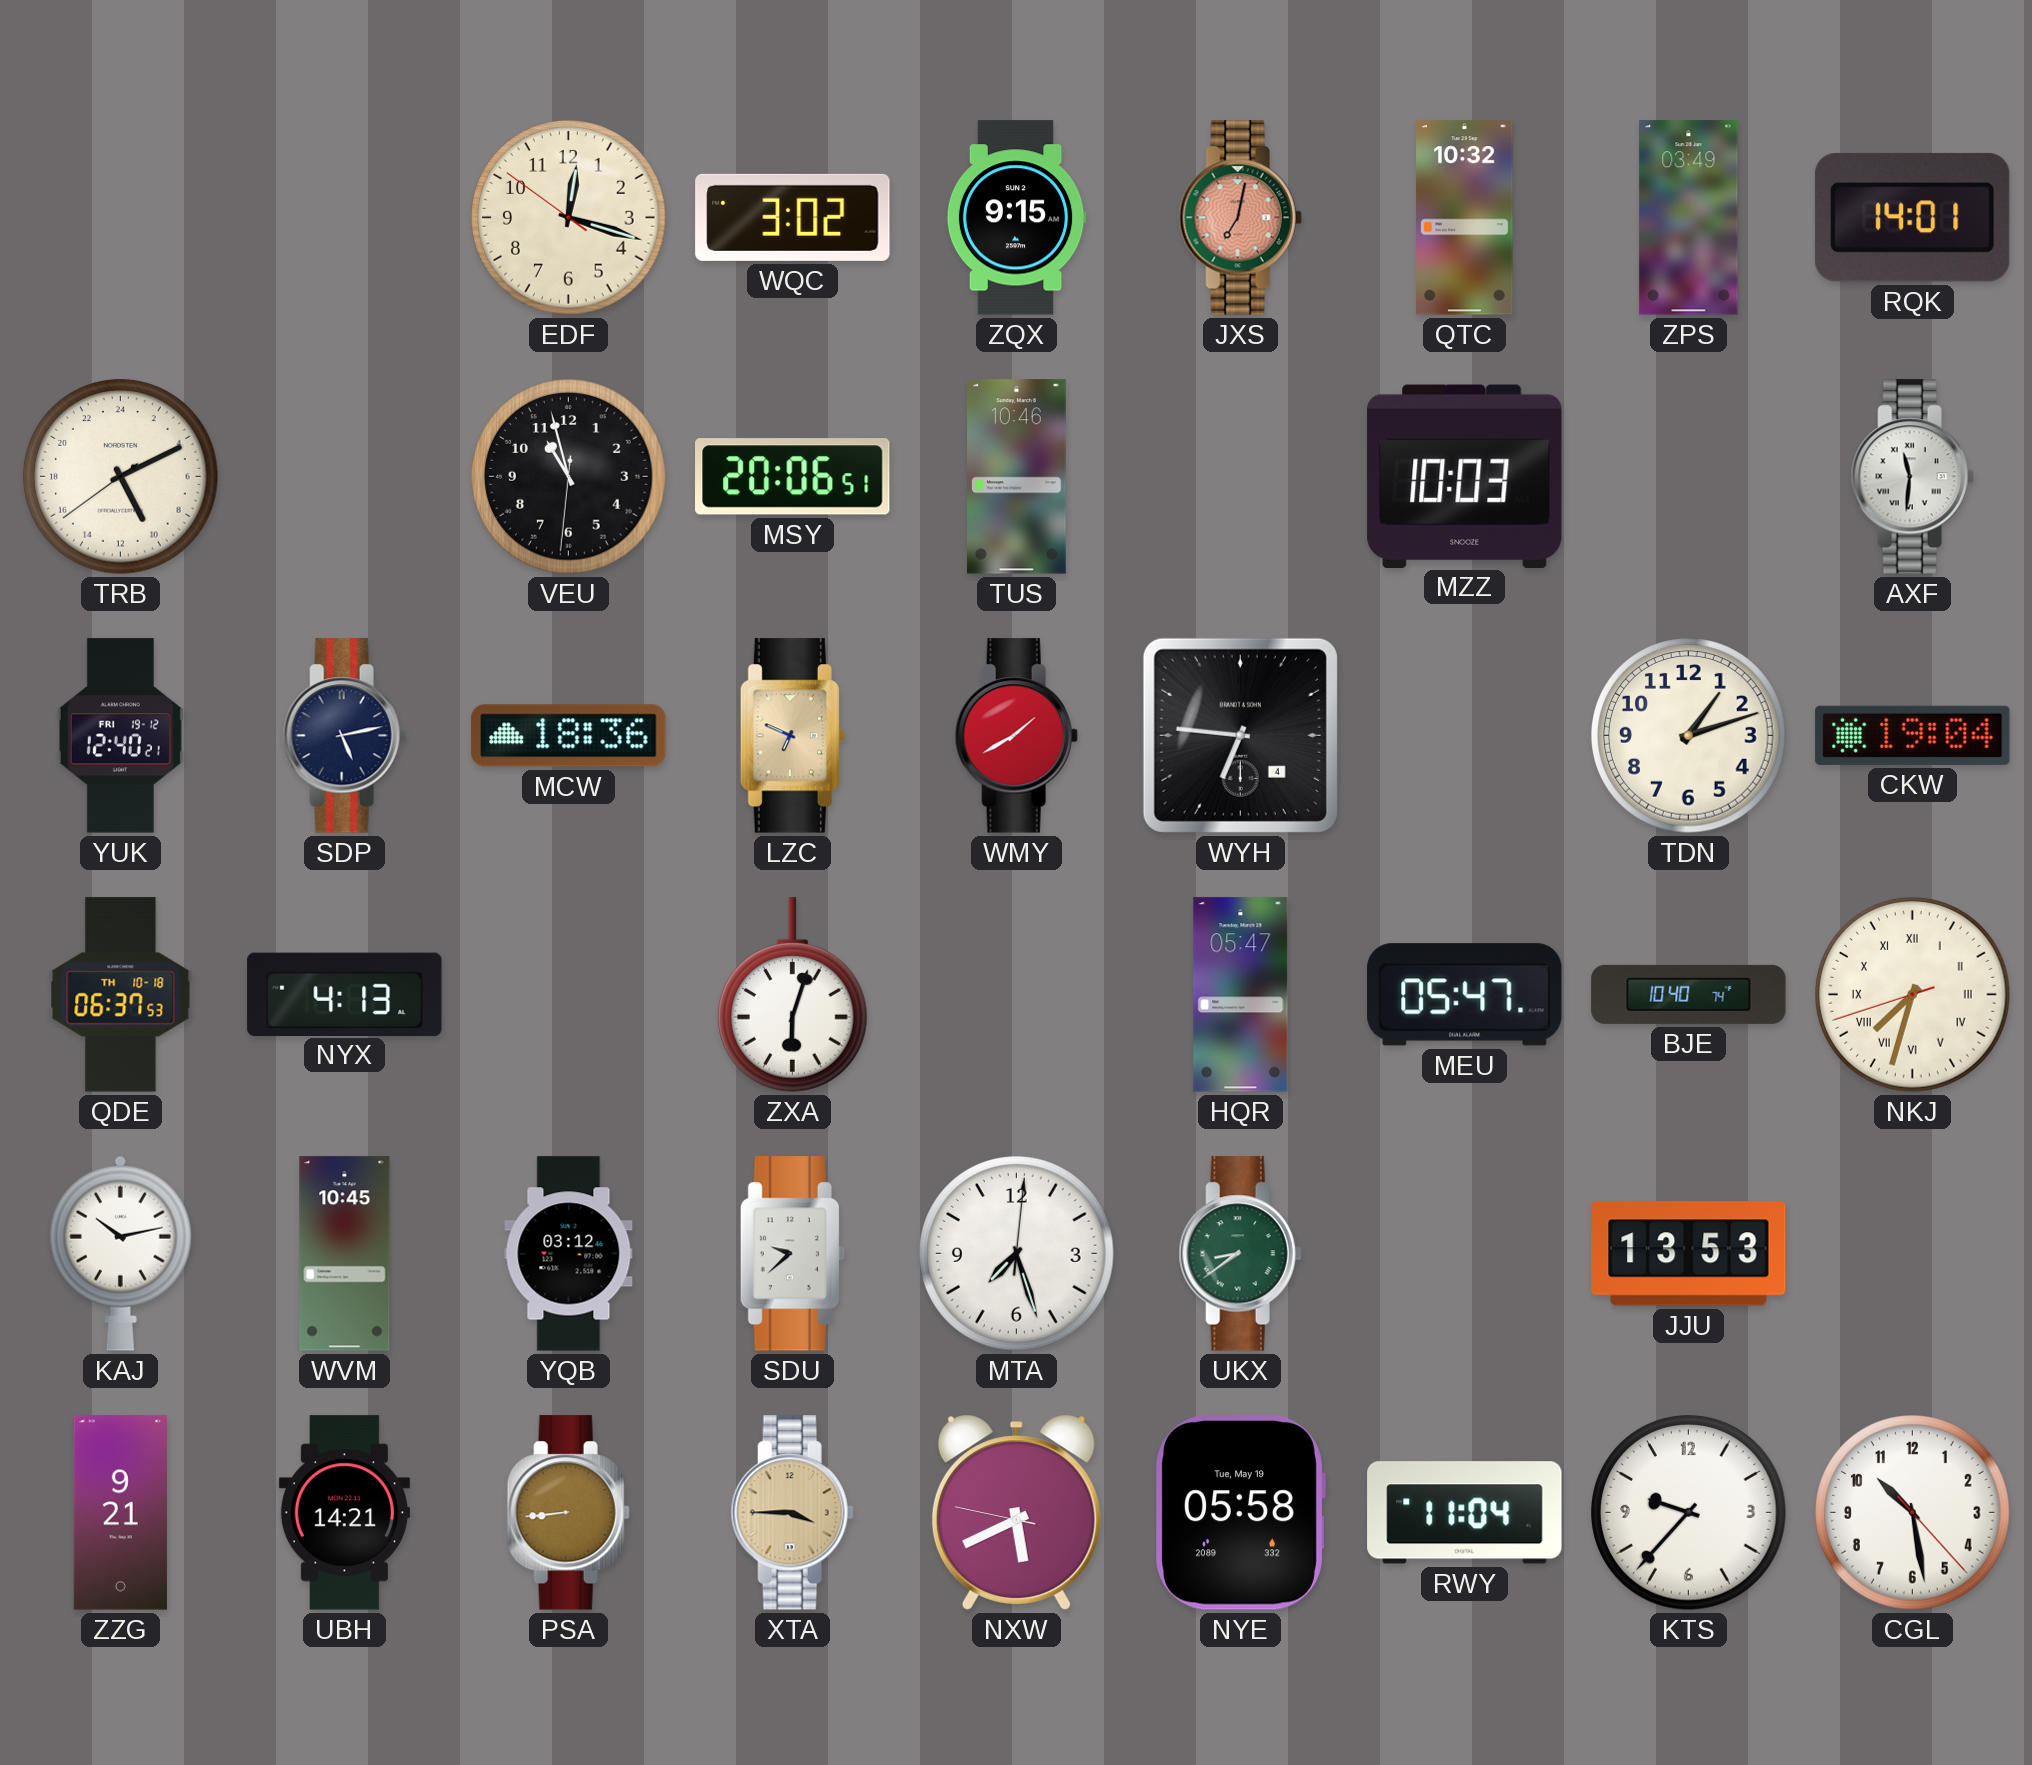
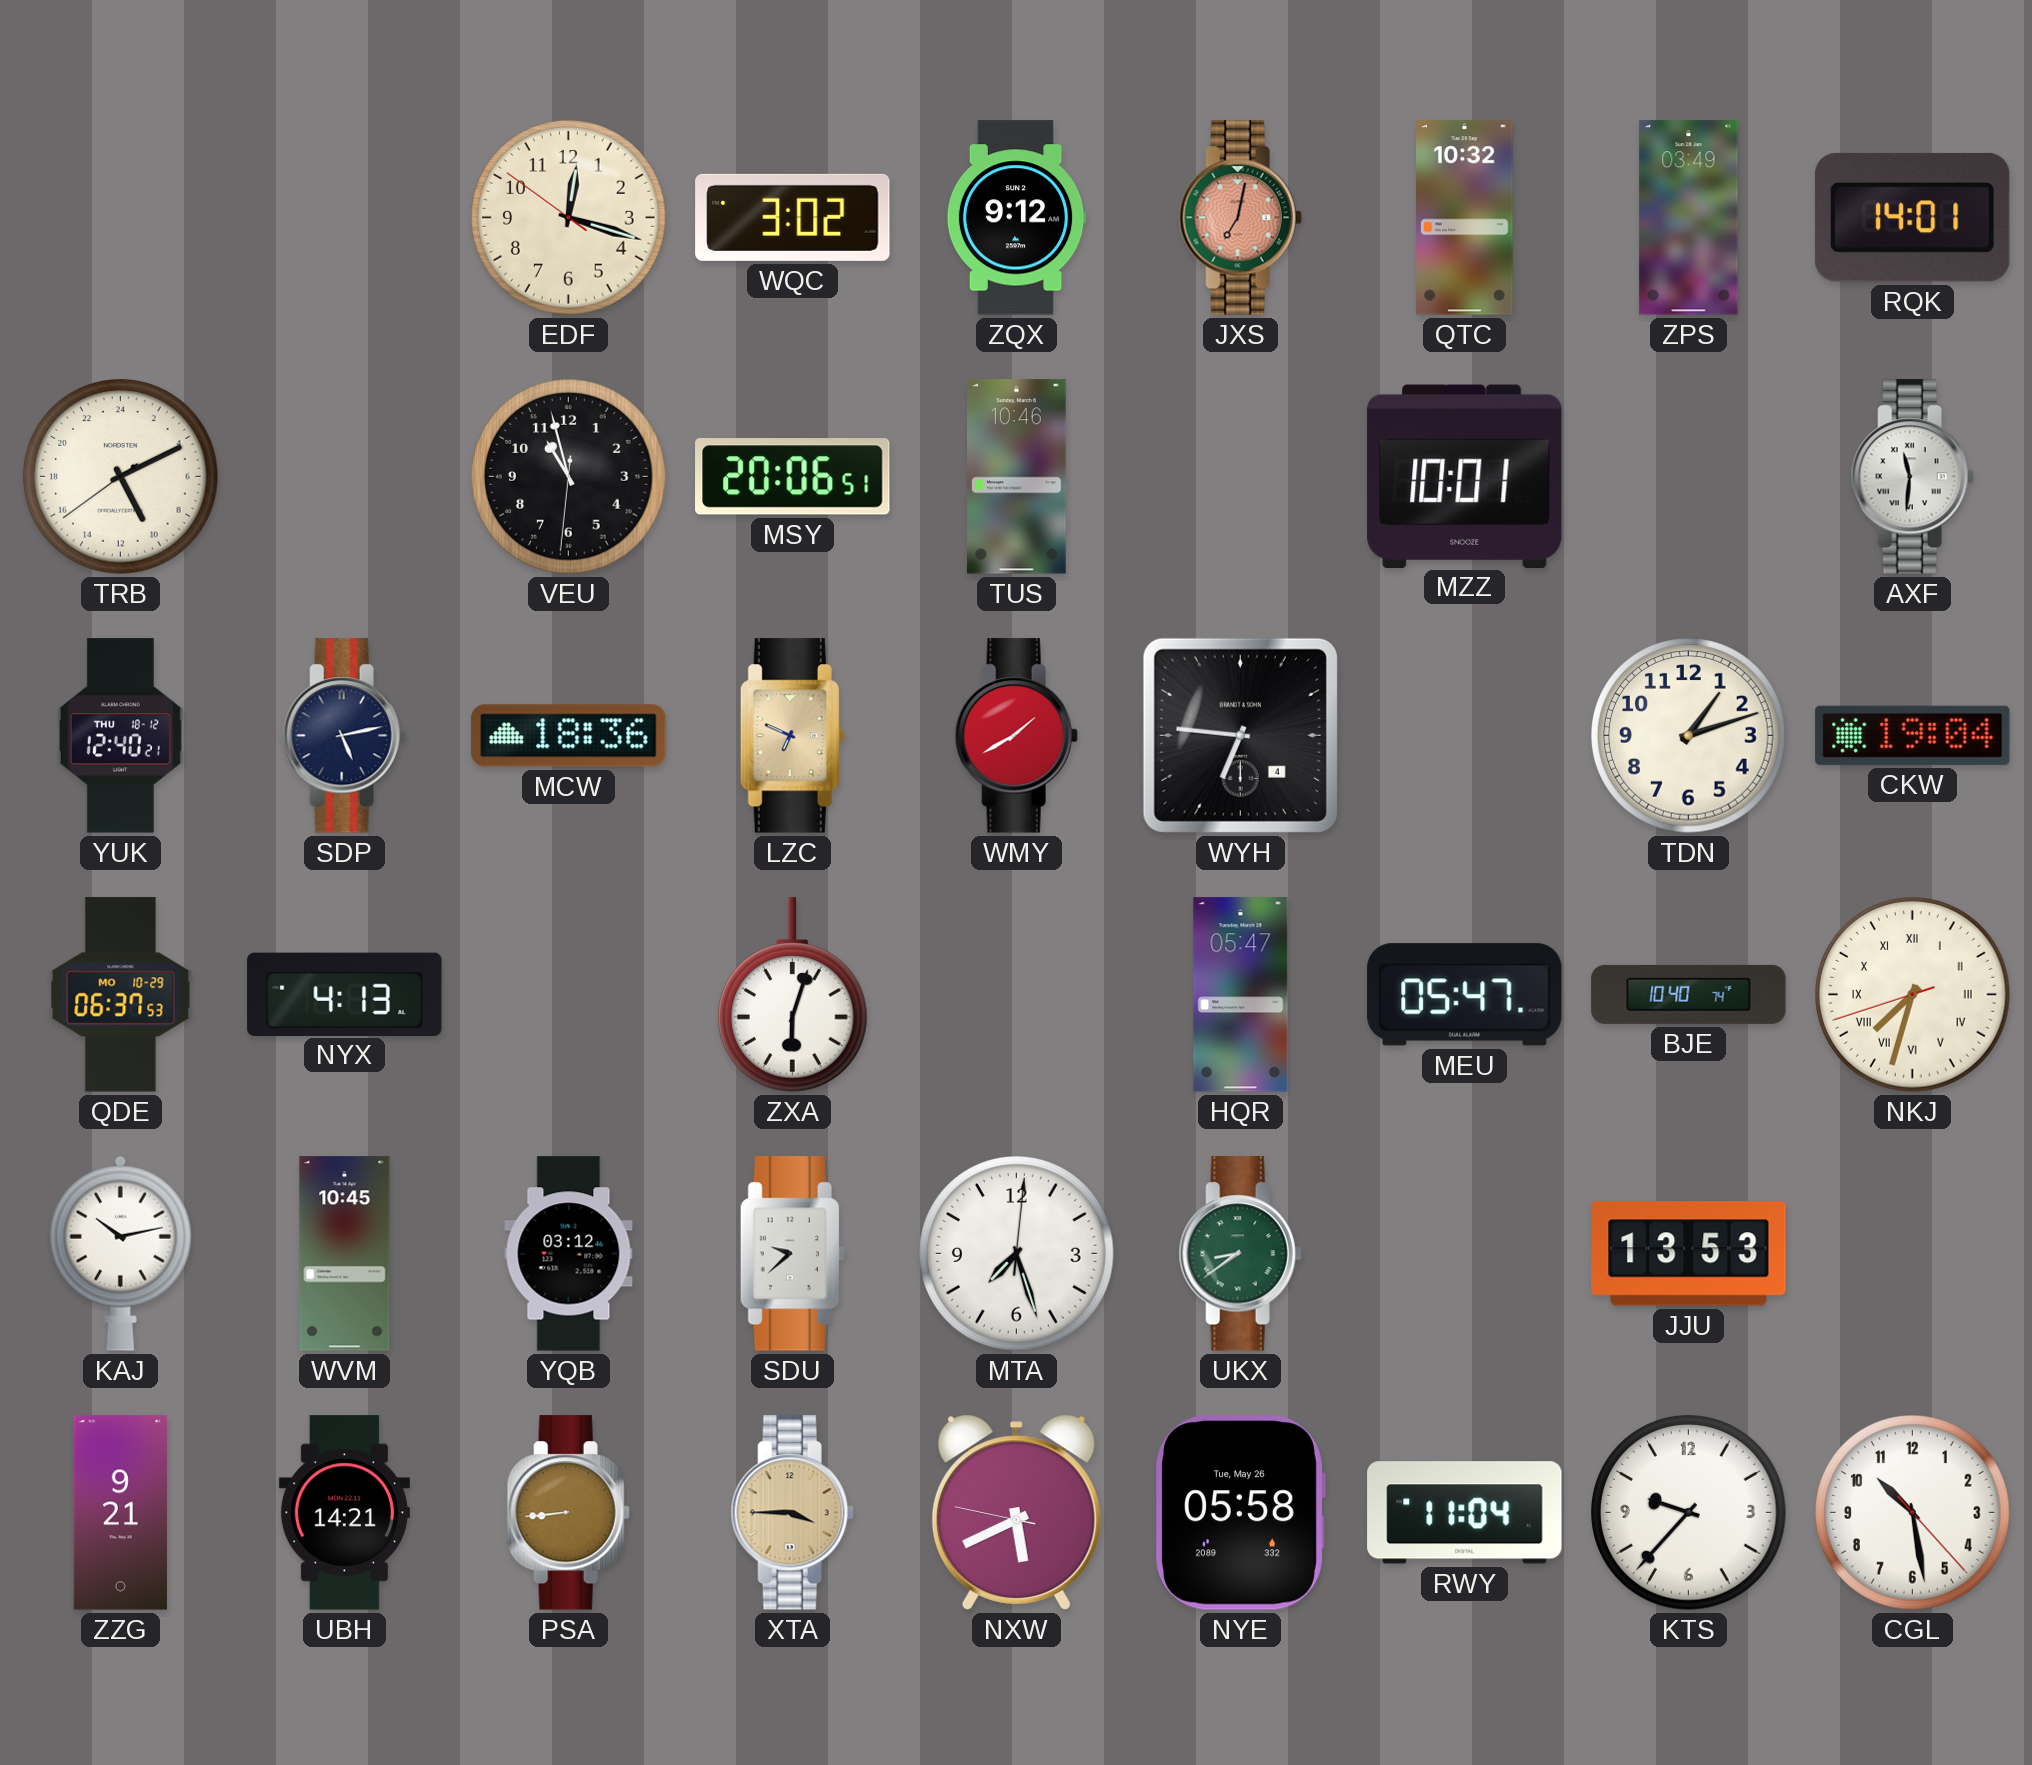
ZQX: 9:15 -> 9:12 (1016, 218)
MZZ: 10:03 -> 10:01 (1465, 476)
YUK date: FRI 19-12 -> THU 18-12 (120, 736)
QDE date: TH 10-18 -> MO 10-29 (121, 995)
NYE date: Tue, May 19 -> Tue, May 26 (1240, 1513)
